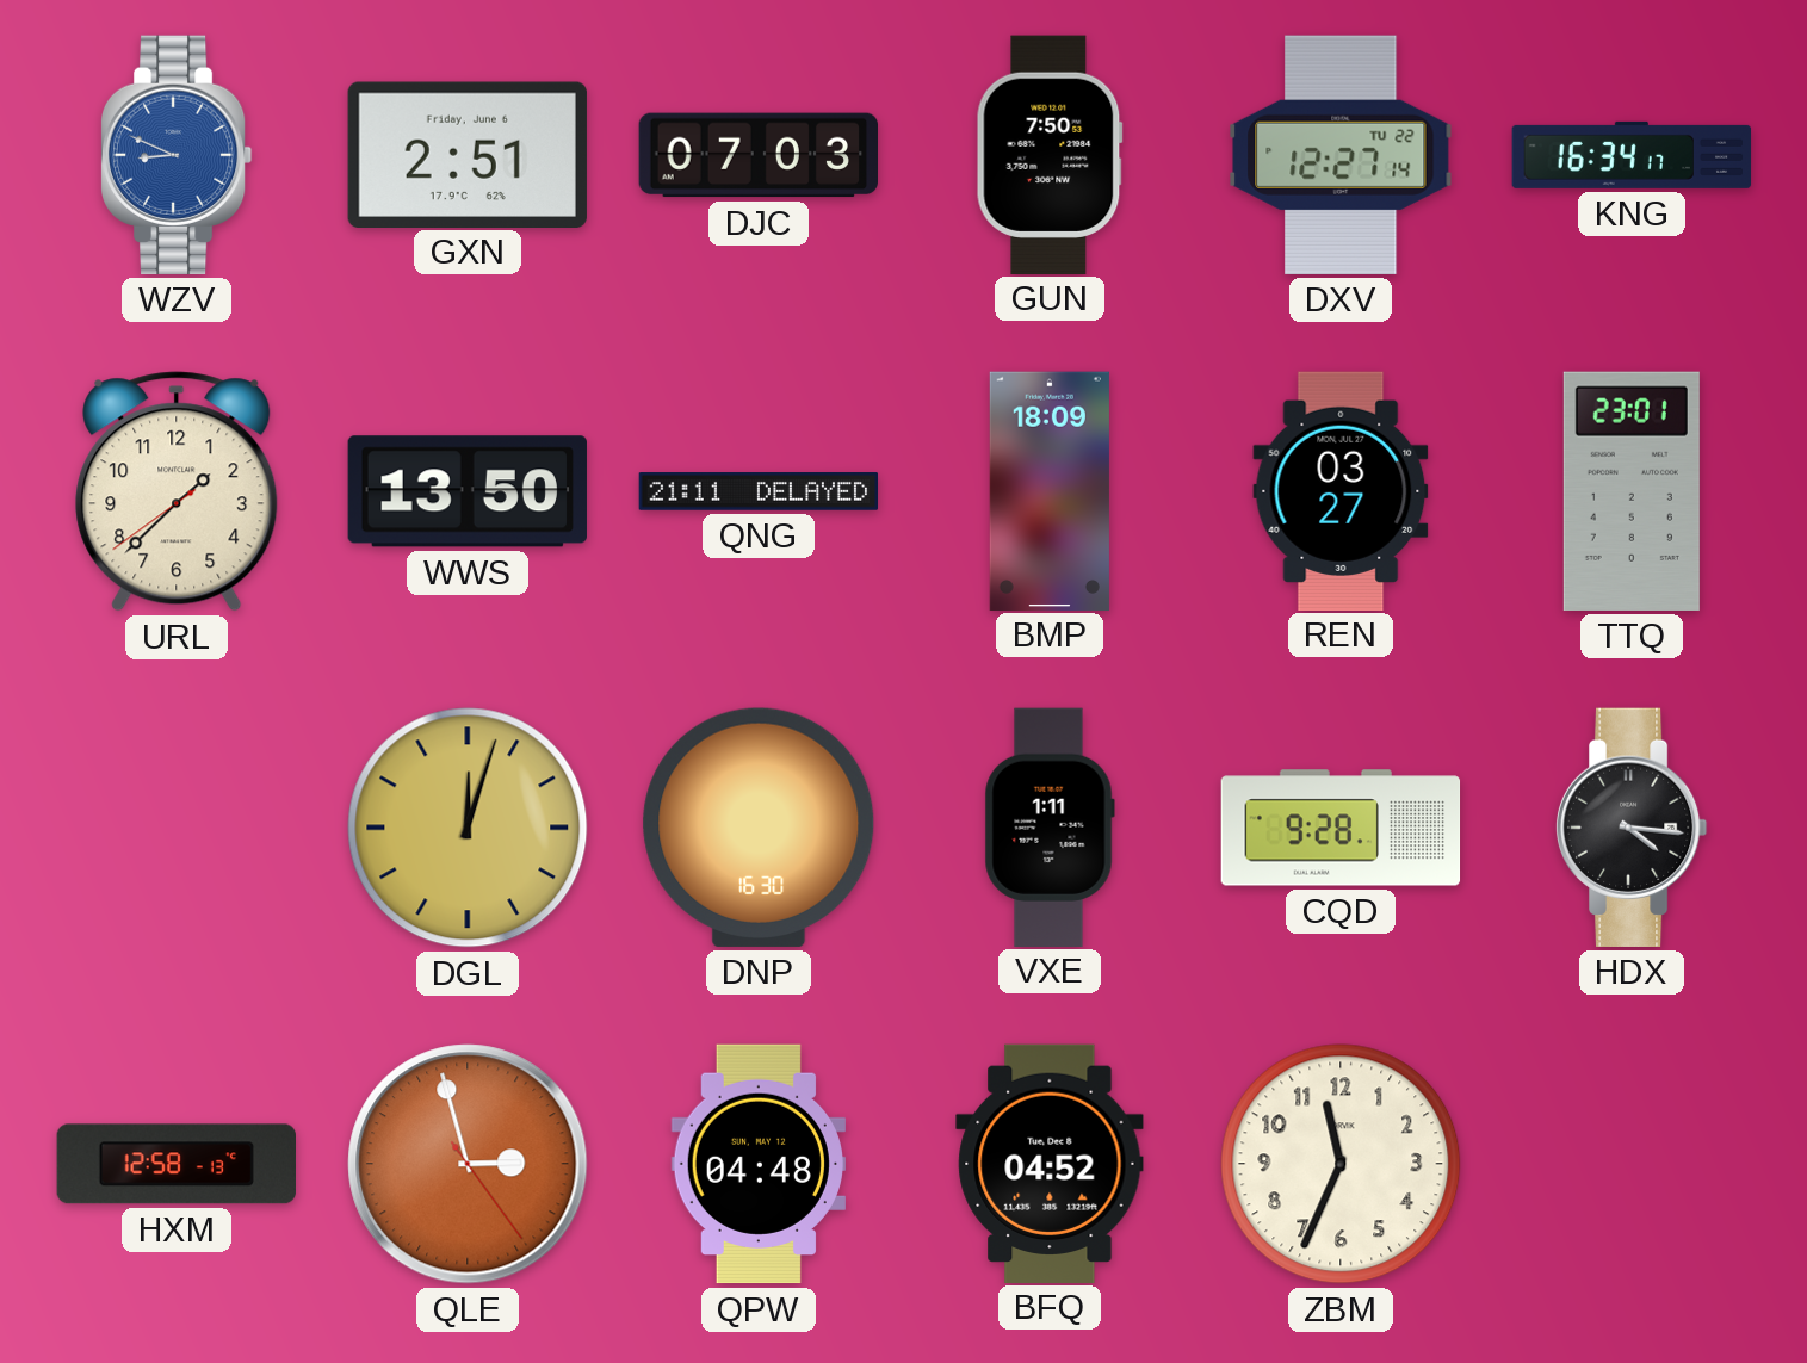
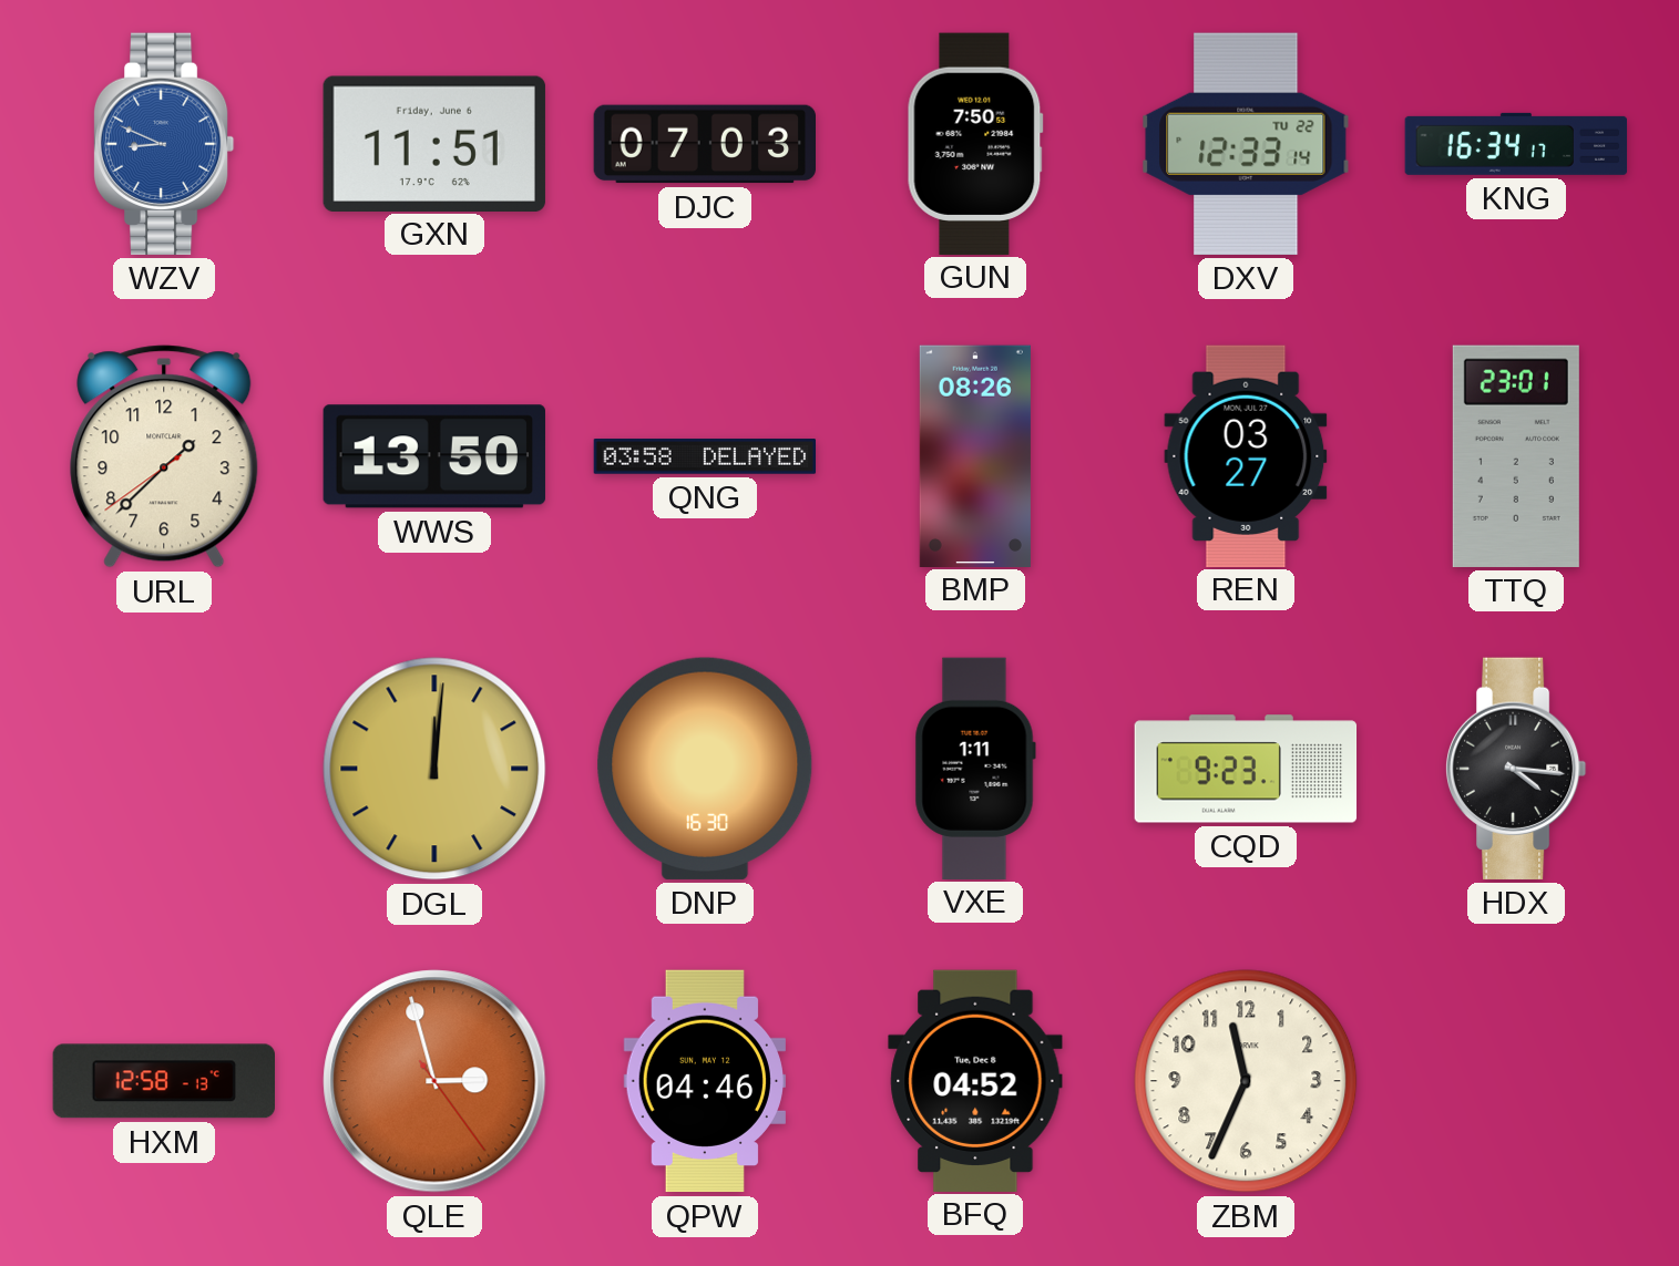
GXN: 2:51 -> 11:51 (434, 143)
DXV: 12:27 -> 12:33 (1246, 144)
QNG: 21:11 -> 03:58 (705, 457)
BMP: 18:09 -> 08:26 (975, 455)
DGL: 12:03 -> 12:01 (434, 769)
CQD: 9:28 -> 9:23 (1246, 769)
QPW: 04:48 -> 04:46 (705, 1081)
